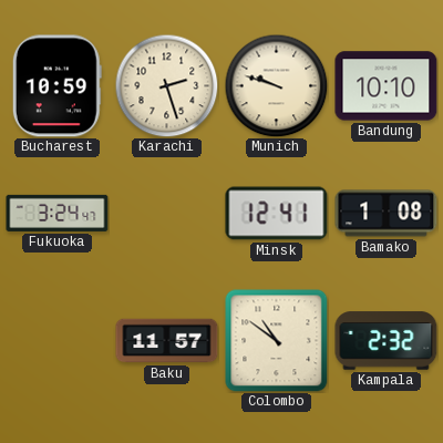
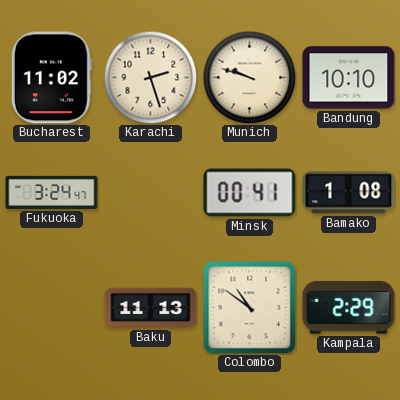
Bucharest: 10:59 -> 11:02 (51, 78)
Minsk: 12:41 -> 00:41 (250, 193)
Baku: 11:57 -> 11:13 (151, 308)
Kampala: 2:32 -> 2:29 (349, 308)
